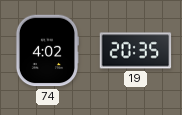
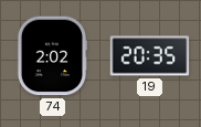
74: 4:02 -> 2:02 (51, 56)
